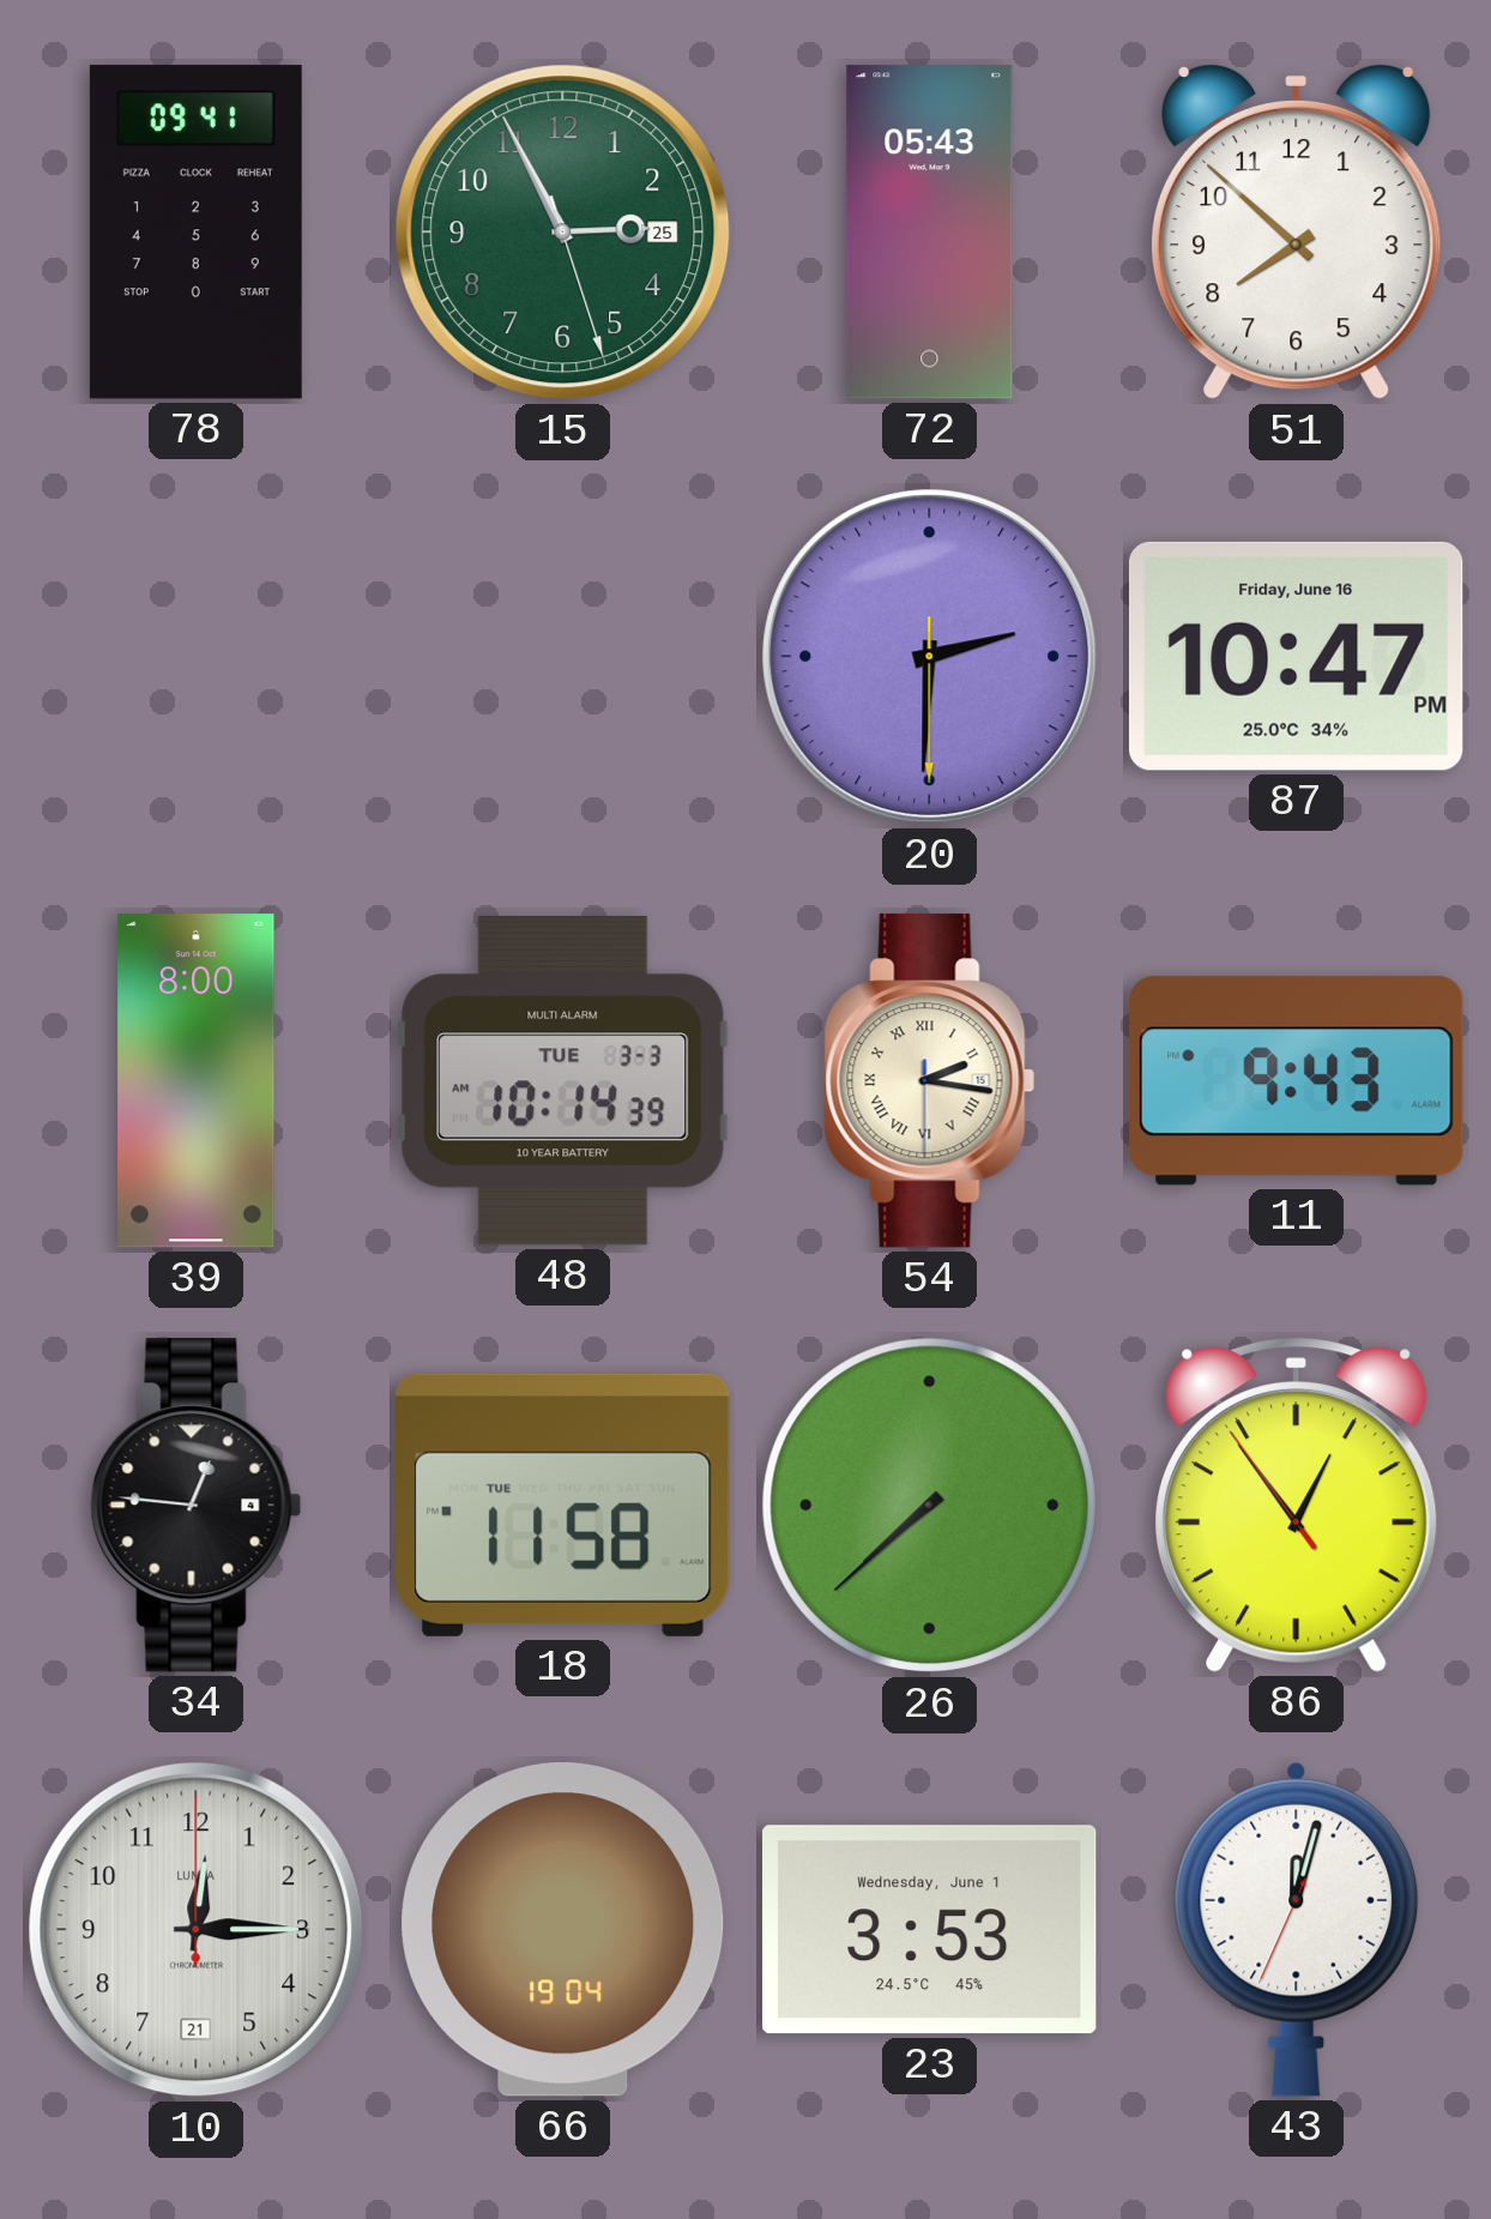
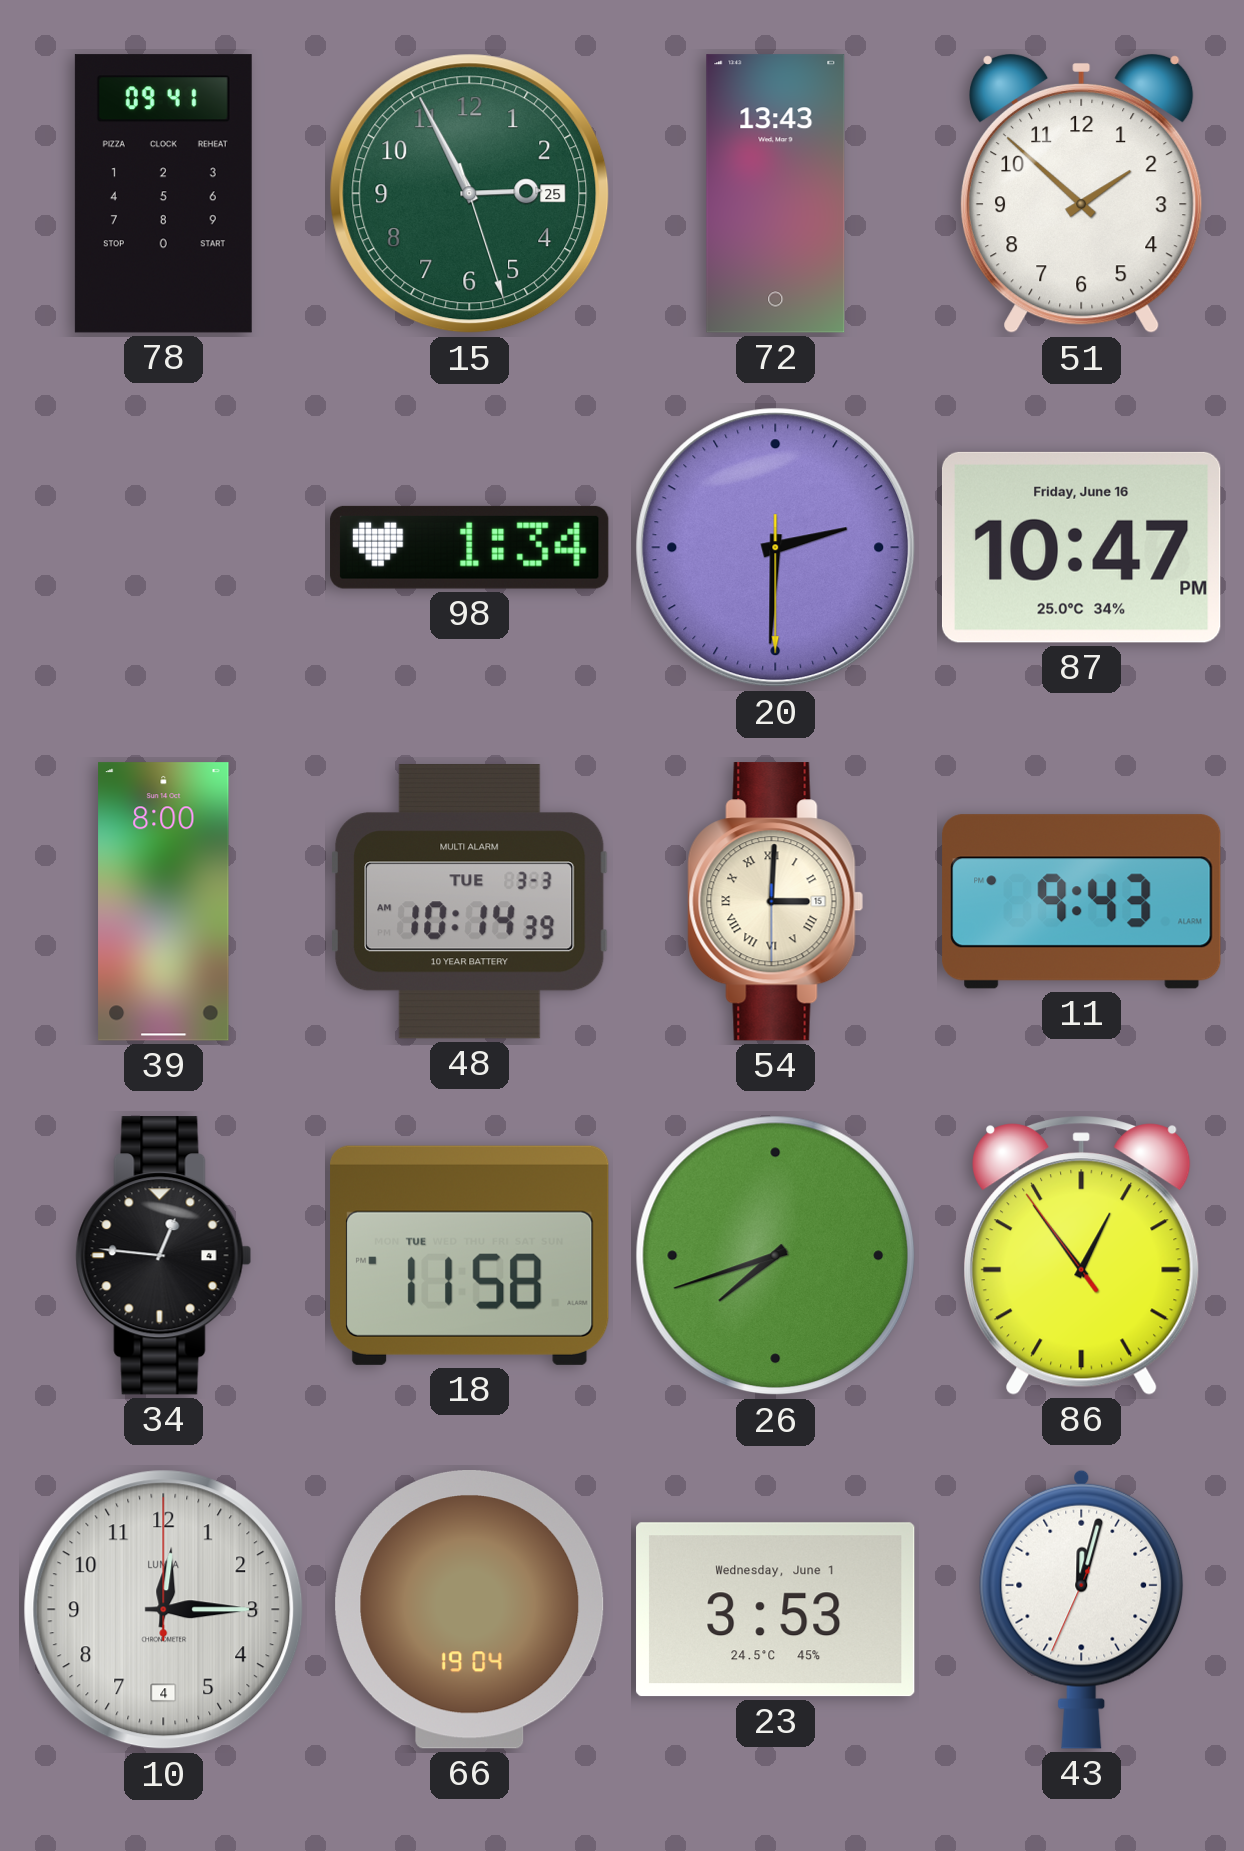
72: 05:43 -> 13:43 (776, 194)
51: 7:52 -> 1:52 (1082, 194)
98: none -> 1:34 (470, 547)
54: 2:16 -> 3:00 (776, 902)
26: 7:38 -> 7:42 (776, 1256)
10 date: 21 -> 4 (164, 1610)
